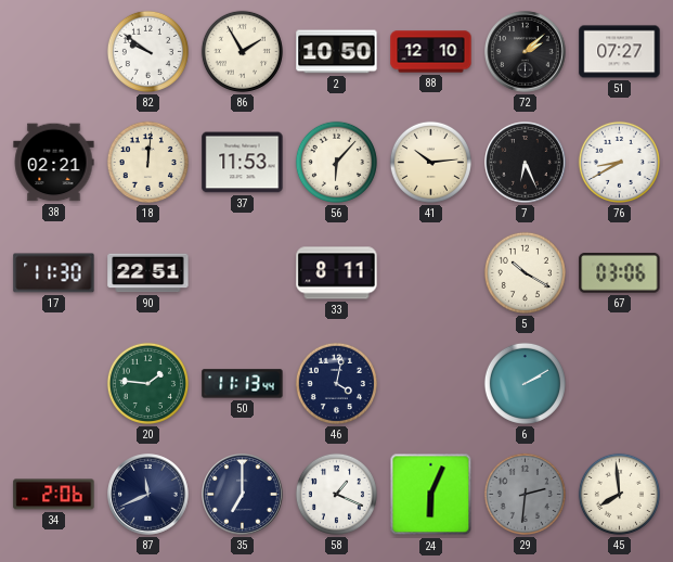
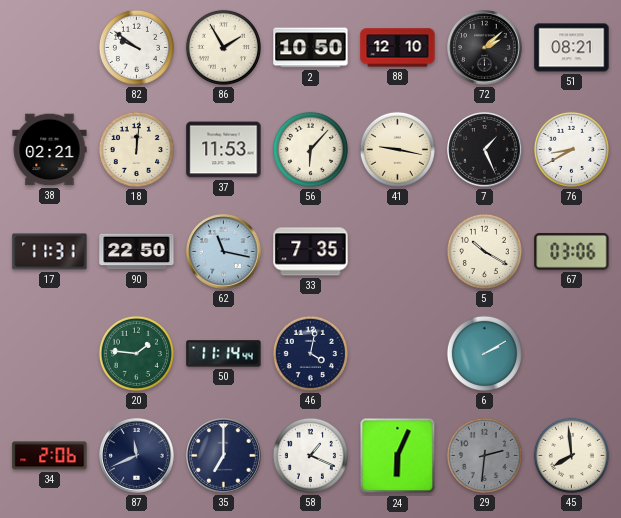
51: 07:27 -> 08:21 (572, 48)
41: 10:14 -> 9:17 (397, 149)
7: 6:26 -> 1:26 (485, 150)
17: 11:30 -> 11:31 (50, 252)
90: 22:51 -> 22:50 (137, 252)
62: none -> 11:17 (224, 252)
33: 8:11 -> 7:35 (311, 252)
50: 11:13 -> 11:14 (224, 354)
